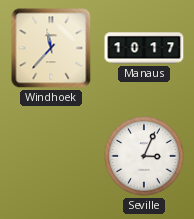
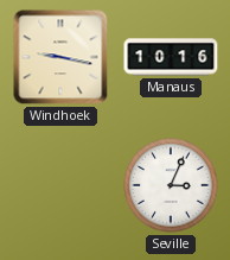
Windhoek: 11:37 -> 9:17 (60, 57)
Manaus: 10:17 -> 10:16 (171, 57)
